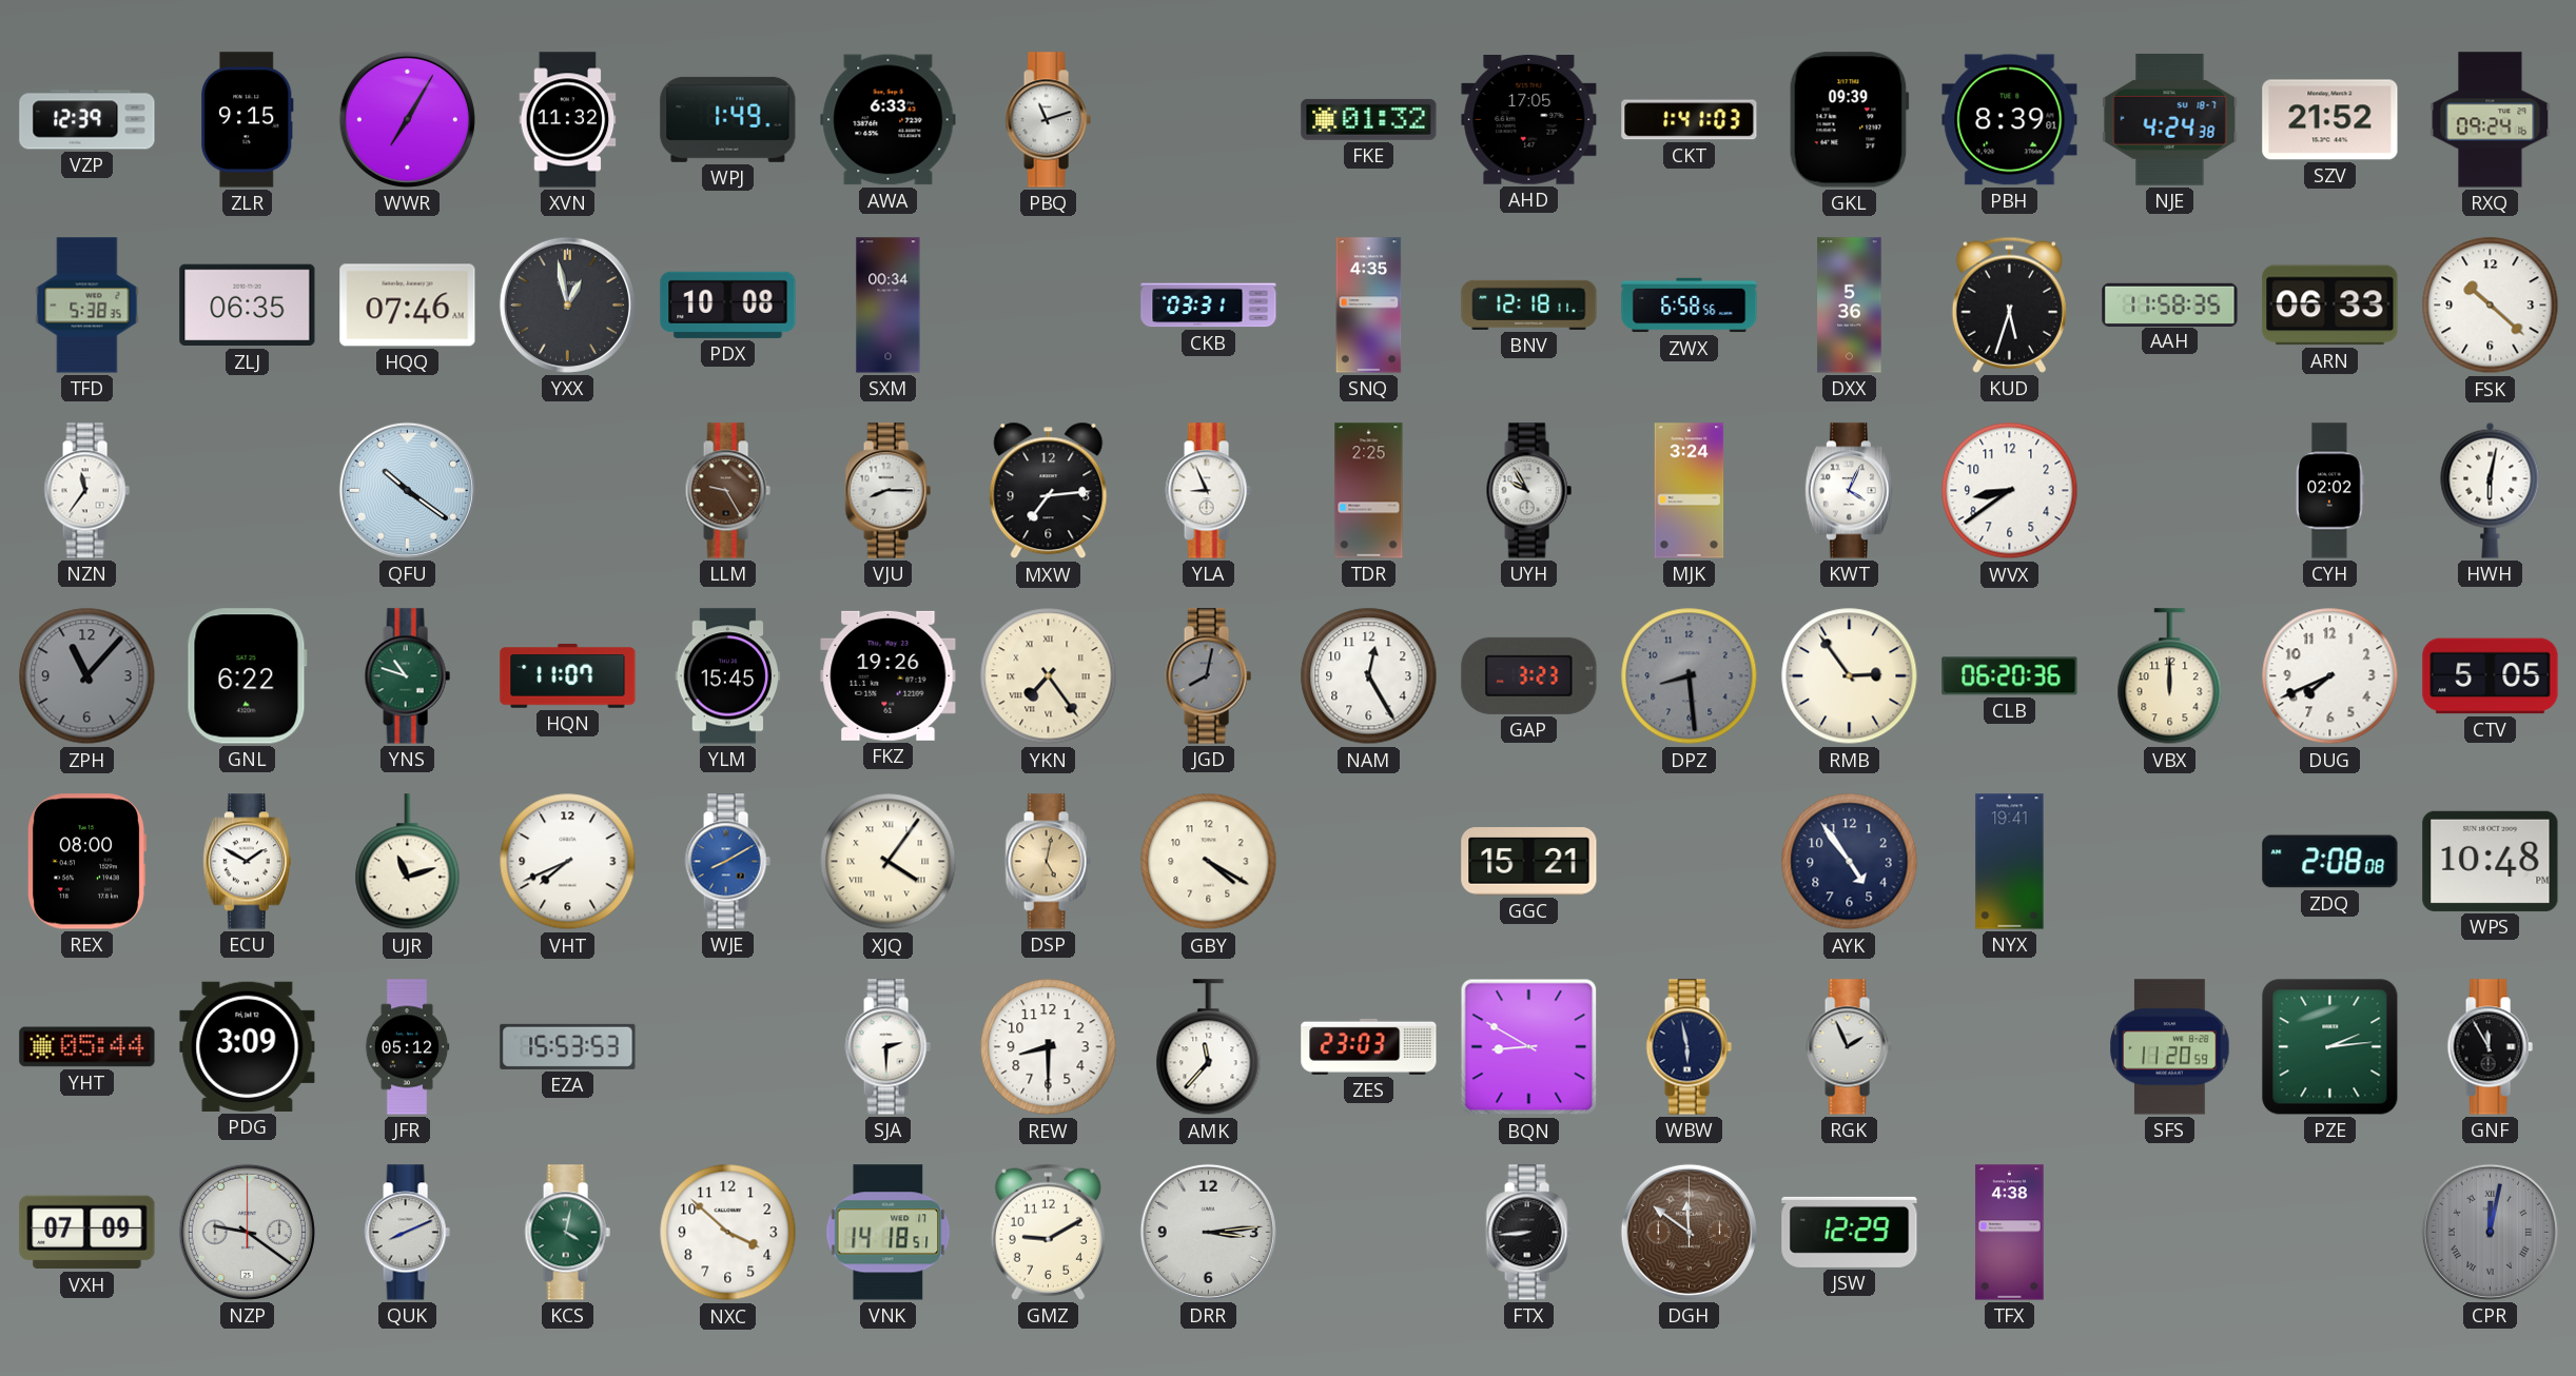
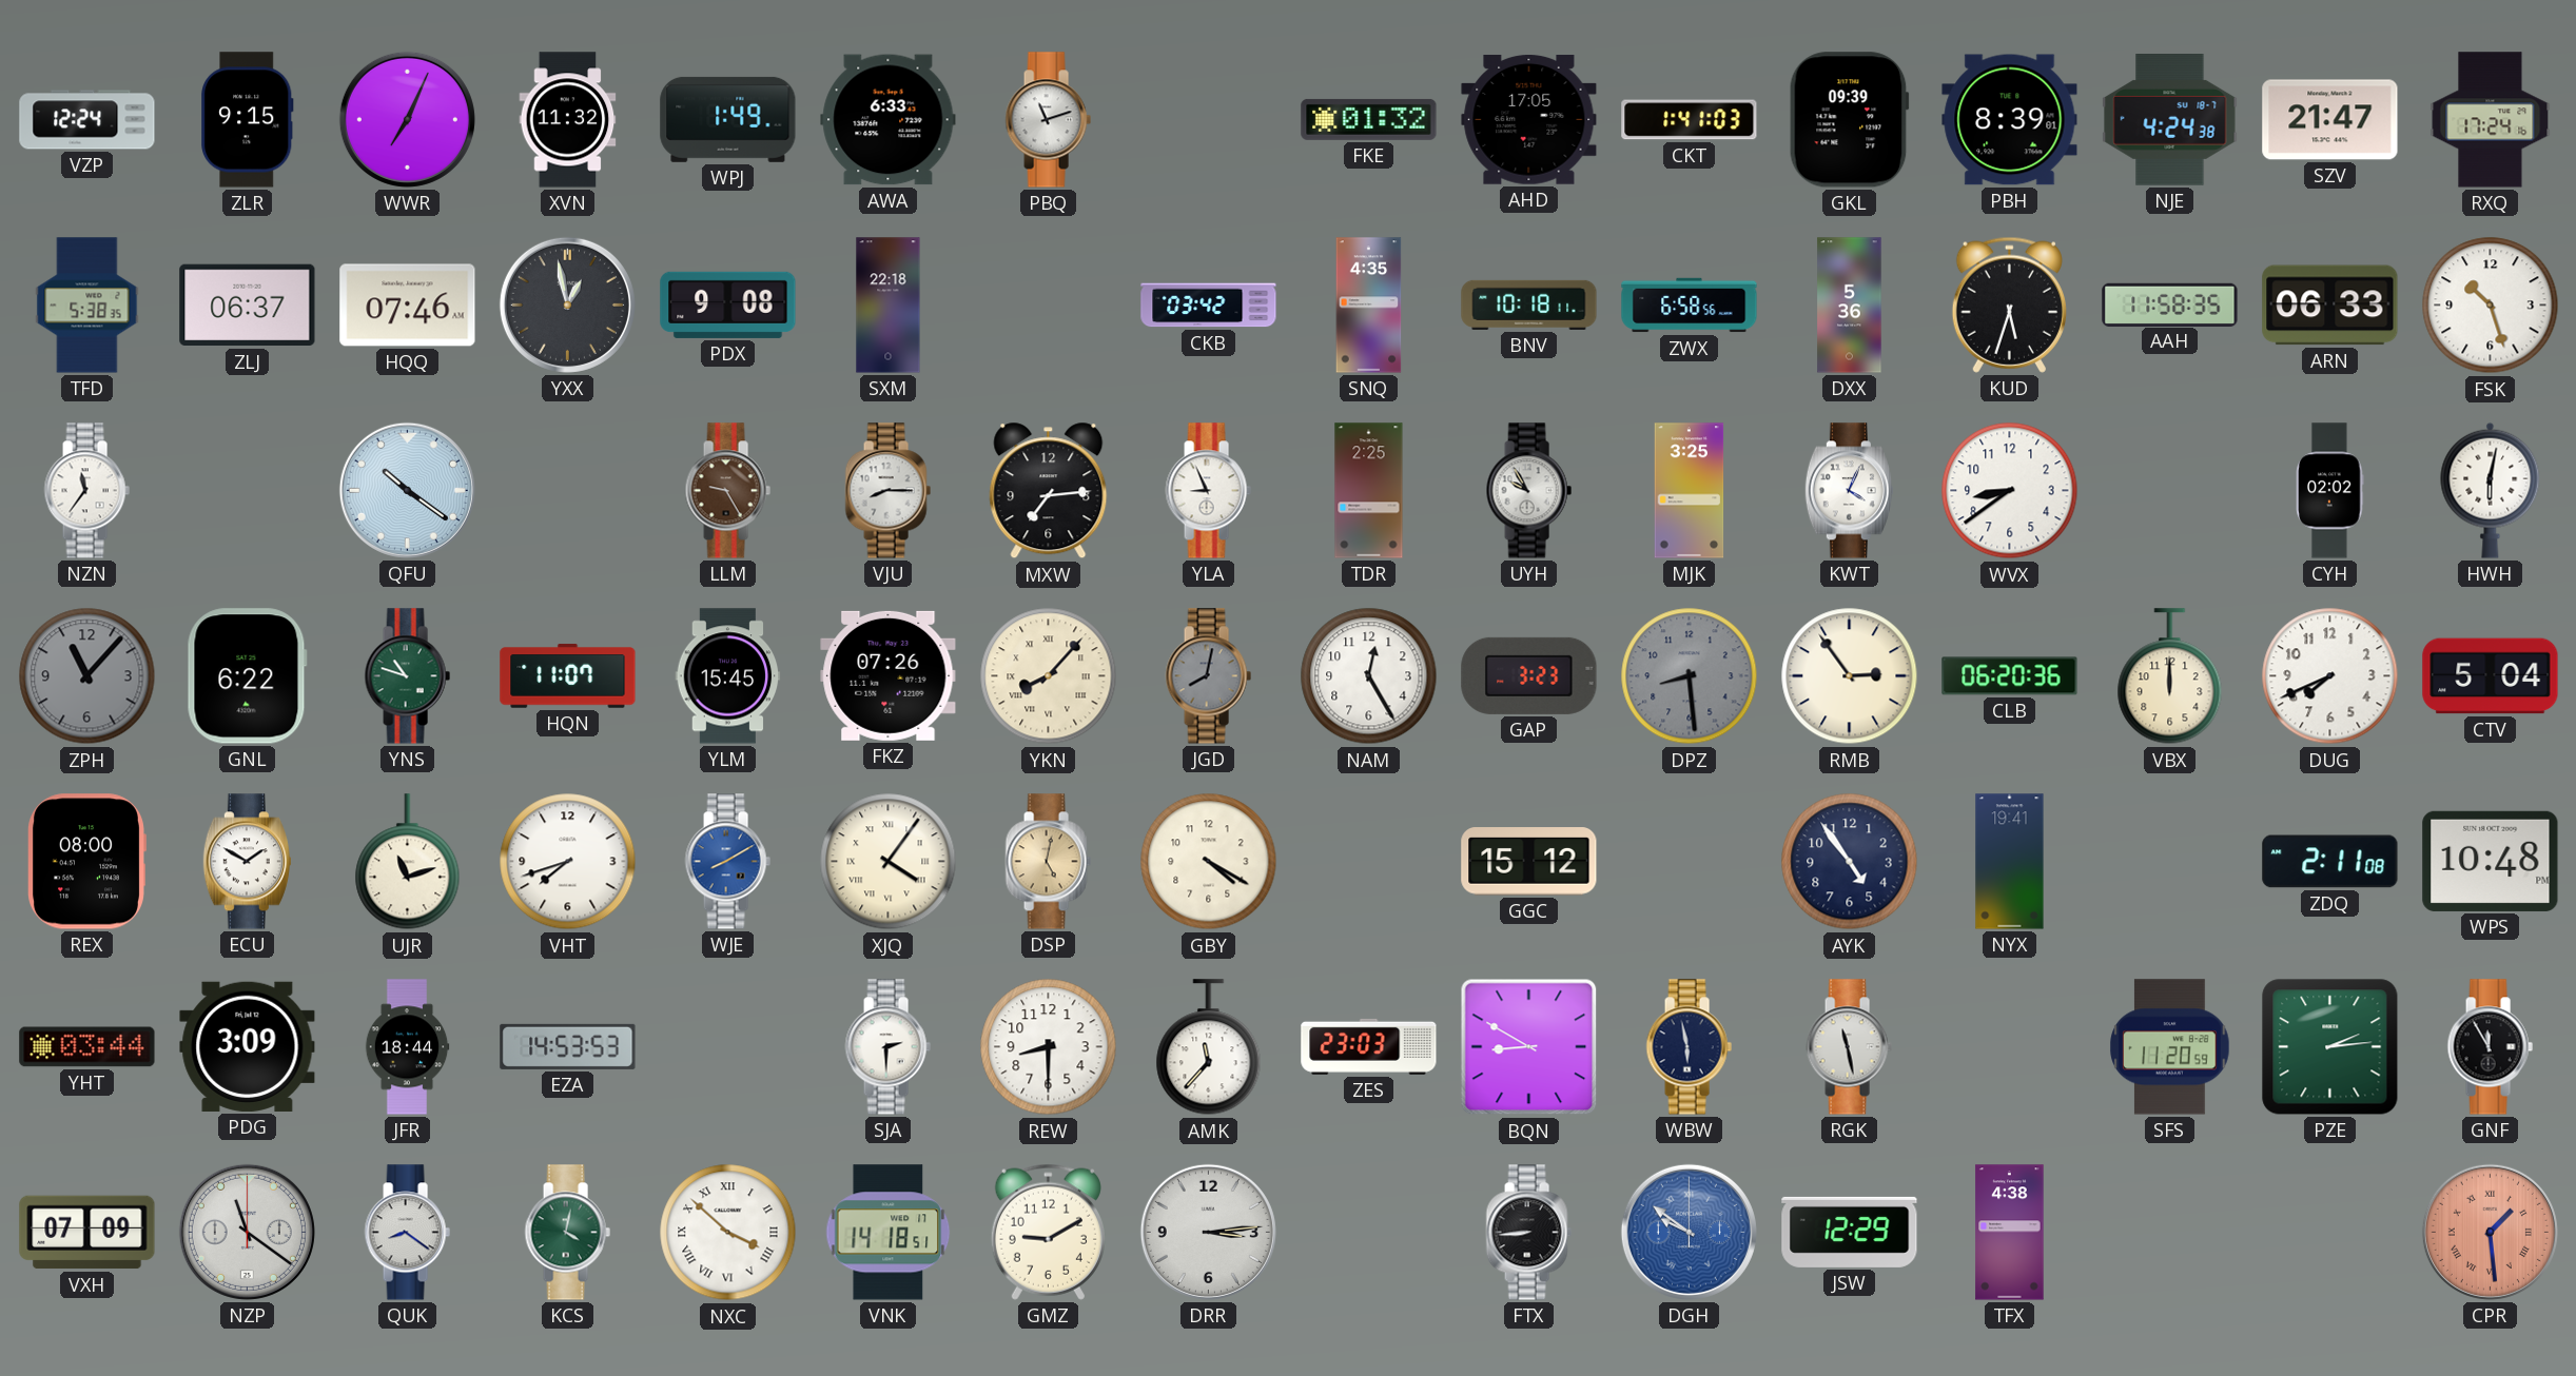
VZP: 12:39 -> 12:24 (87, 120)
WWR: 7:05 -> 7:04 (407, 119)
SZV: 21:52 -> 21:47 (2330, 120)
RXQ: 09:24 -> 17:24 (2491, 120)
ZLJ: 06:35 -> 06:37 (248, 306)
PDX: 10:08 -> 9:08 (728, 304)
SXM: 00:34 -> 22:18 (889, 306)
CKB: 03:31 -> 03:42 (1209, 306)
BNV: 12:18 -> 10:18 (1529, 304)
FSK: 10:22 -> 10:27 (2491, 306)
MJK: 3:24 -> 3:25 (1690, 491)
FKZ: 19:26 -> 07:26 (889, 675)
YKN: 7:24 -> 8:07 (1049, 676)
CTV: 5:05 -> 5:04 (2491, 676)
VHT: 7:41 -> 7:42 (568, 862)
GGC: 15:21 -> 15:12 (1529, 862)
ZDQ: 2:08 -> 2:11 (2330, 862)
YHT: 05:44 -> 03:44 (87, 1047)
JFR: 05:12 -> 18:44 (407, 1047)
EZA: 15:53 -> 14:53 (568, 1046)
RGK: 1:56 -> 11:28 (1849, 1047)
NZP: 9:21 -> 11:21 (247, 1232)
QUK: 8:11 -> 8:21 (407, 1233)
NXC numerals: Arabic -> Roman (728, 1233)
DGH: 11:51 -> 9:51 (1689, 1232)
DGH dial: brown -> blue (1689, 1232)
CPR: 12:02 -> 1:29 (2490, 1232)
CPR dial: grey -> salmon (2490, 1232)
